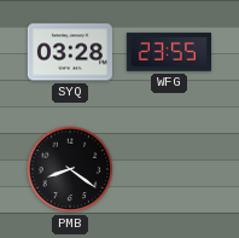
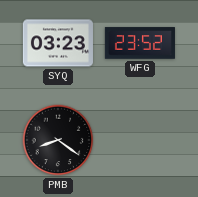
SYQ: 03:28 -> 03:23 (58, 43)
WFG: 23:55 -> 23:52 (140, 43)
